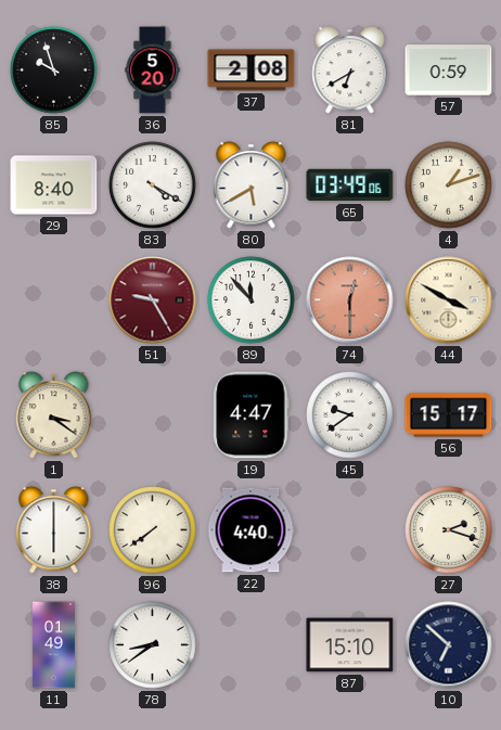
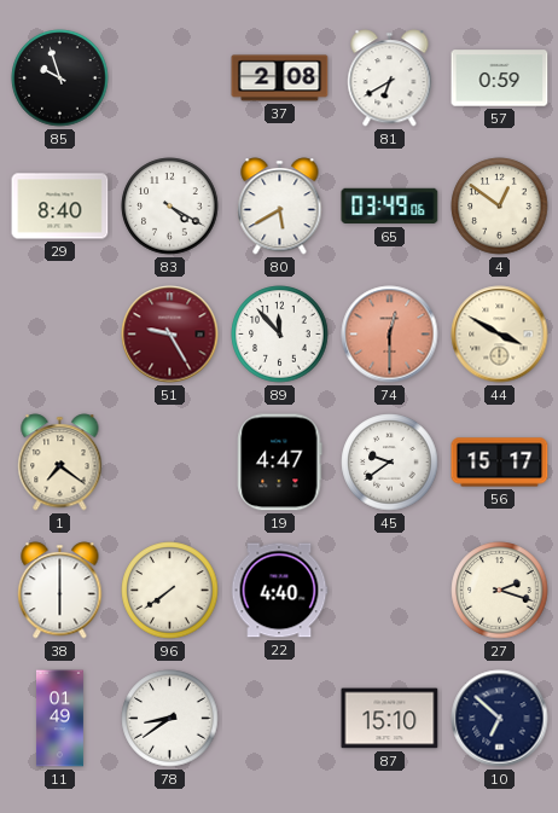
36: 5:20 -> none (153, 71)
4: 1:12 -> 12:51 (500, 207)
1: 3:21 -> 7:21 (60, 463)
